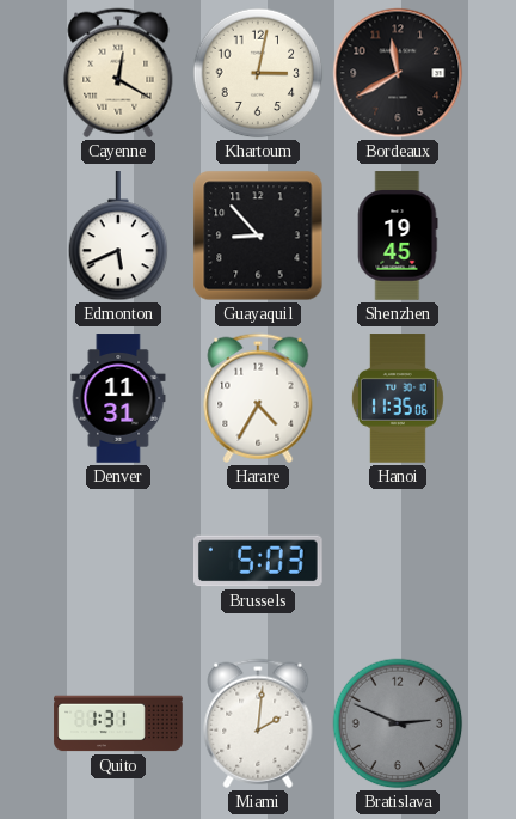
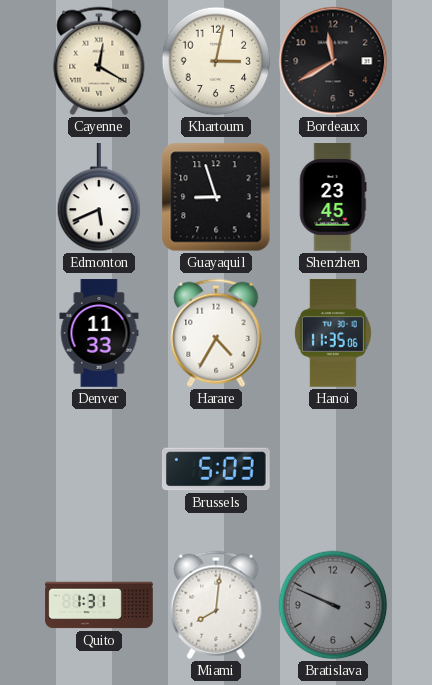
Guayaquil: 8:53 -> 8:57 (216, 197)
Shenzhen: 19:45 -> 23:45 (333, 197)
Denver: 11:31 -> 11:33 (99, 333)
Miami: 2:01 -> 8:01 (216, 605)
Bratislava: 2:49 -> 9:49 (333, 605)
